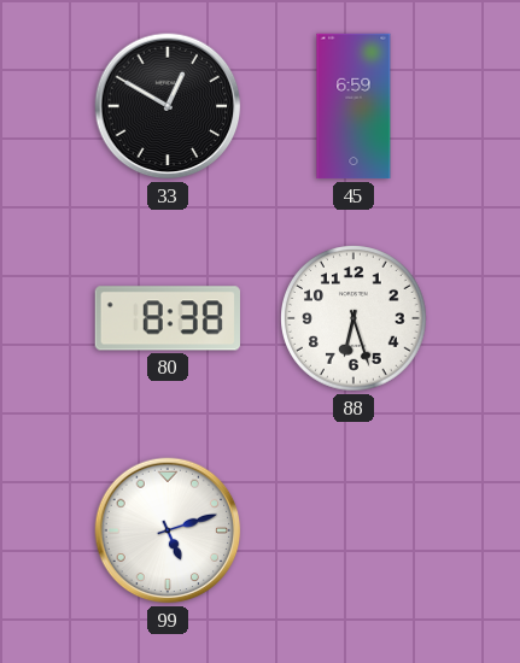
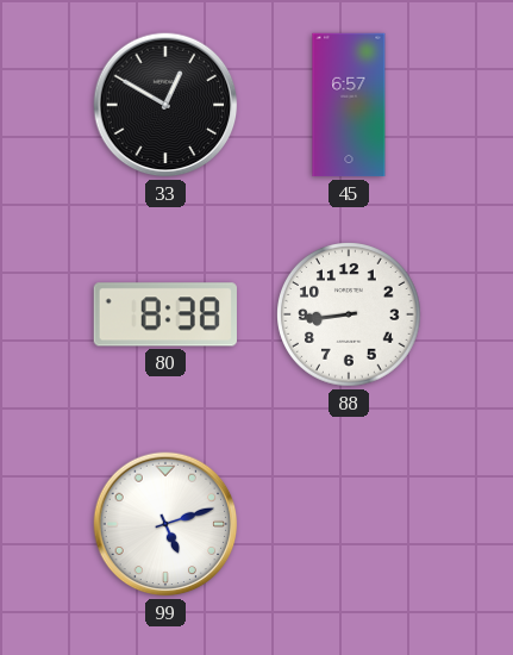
45: 6:59 -> 6:57 (349, 105)
88: 6:27 -> 8:44 (350, 316)
